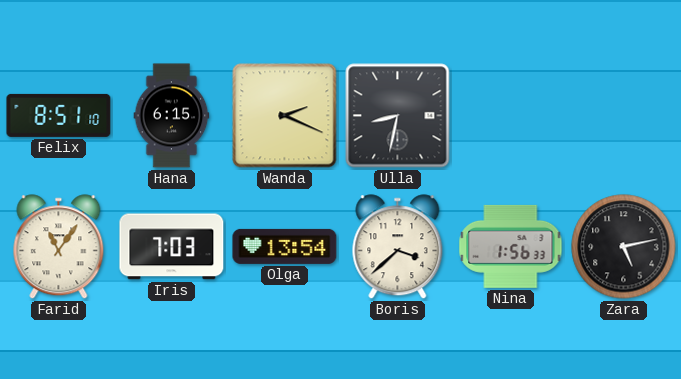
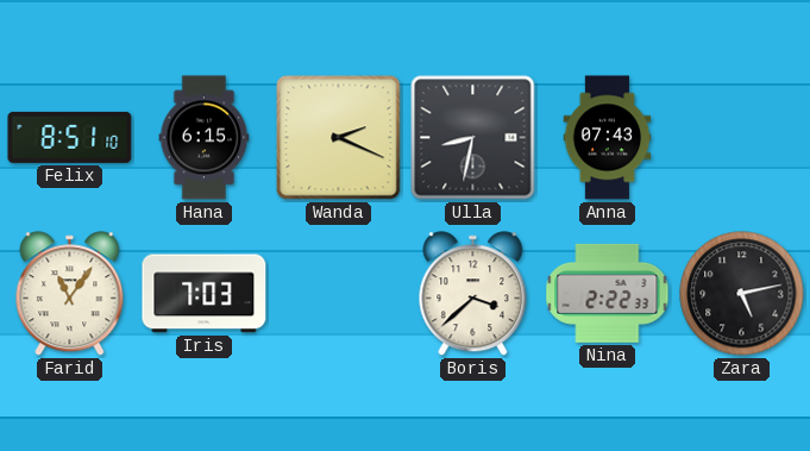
Anna: none -> 07:43 (608, 138)
Olga: 13:54 -> none (285, 246)
Nina: 1:56 -> 2:22 (608, 293)
